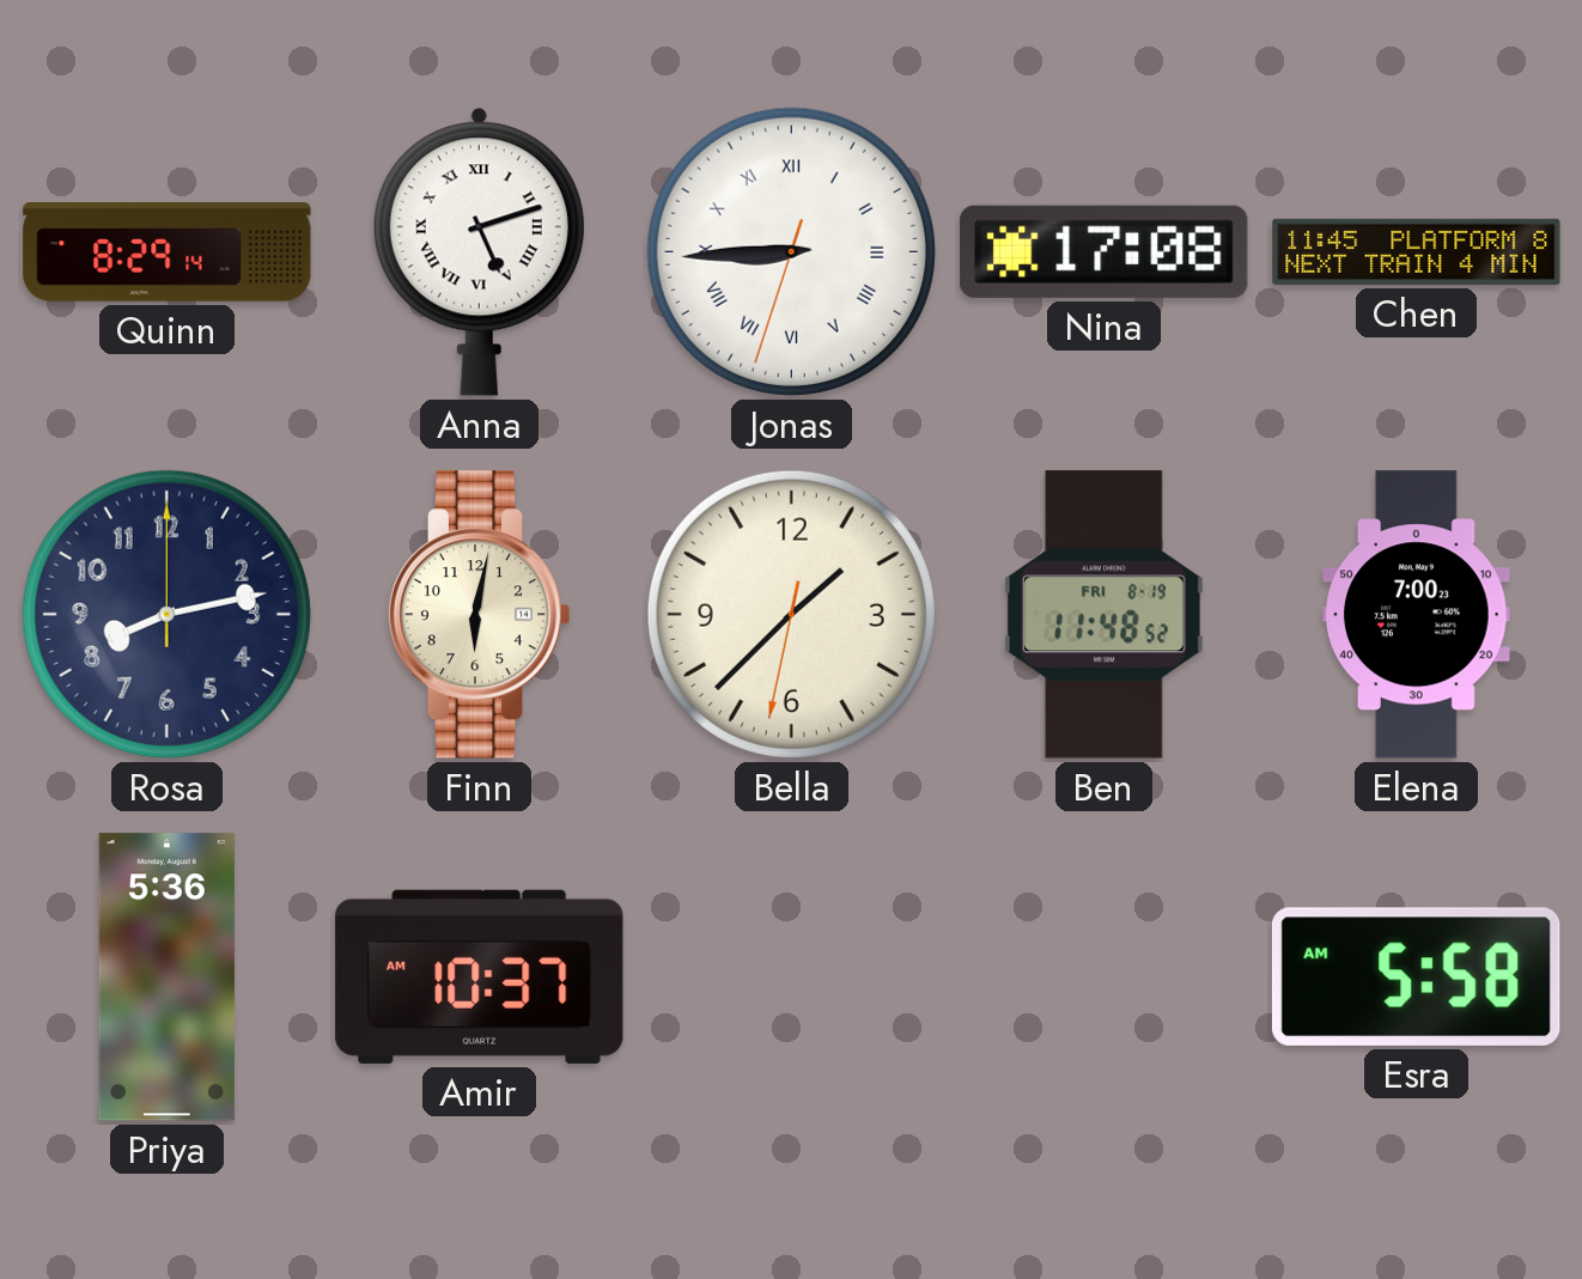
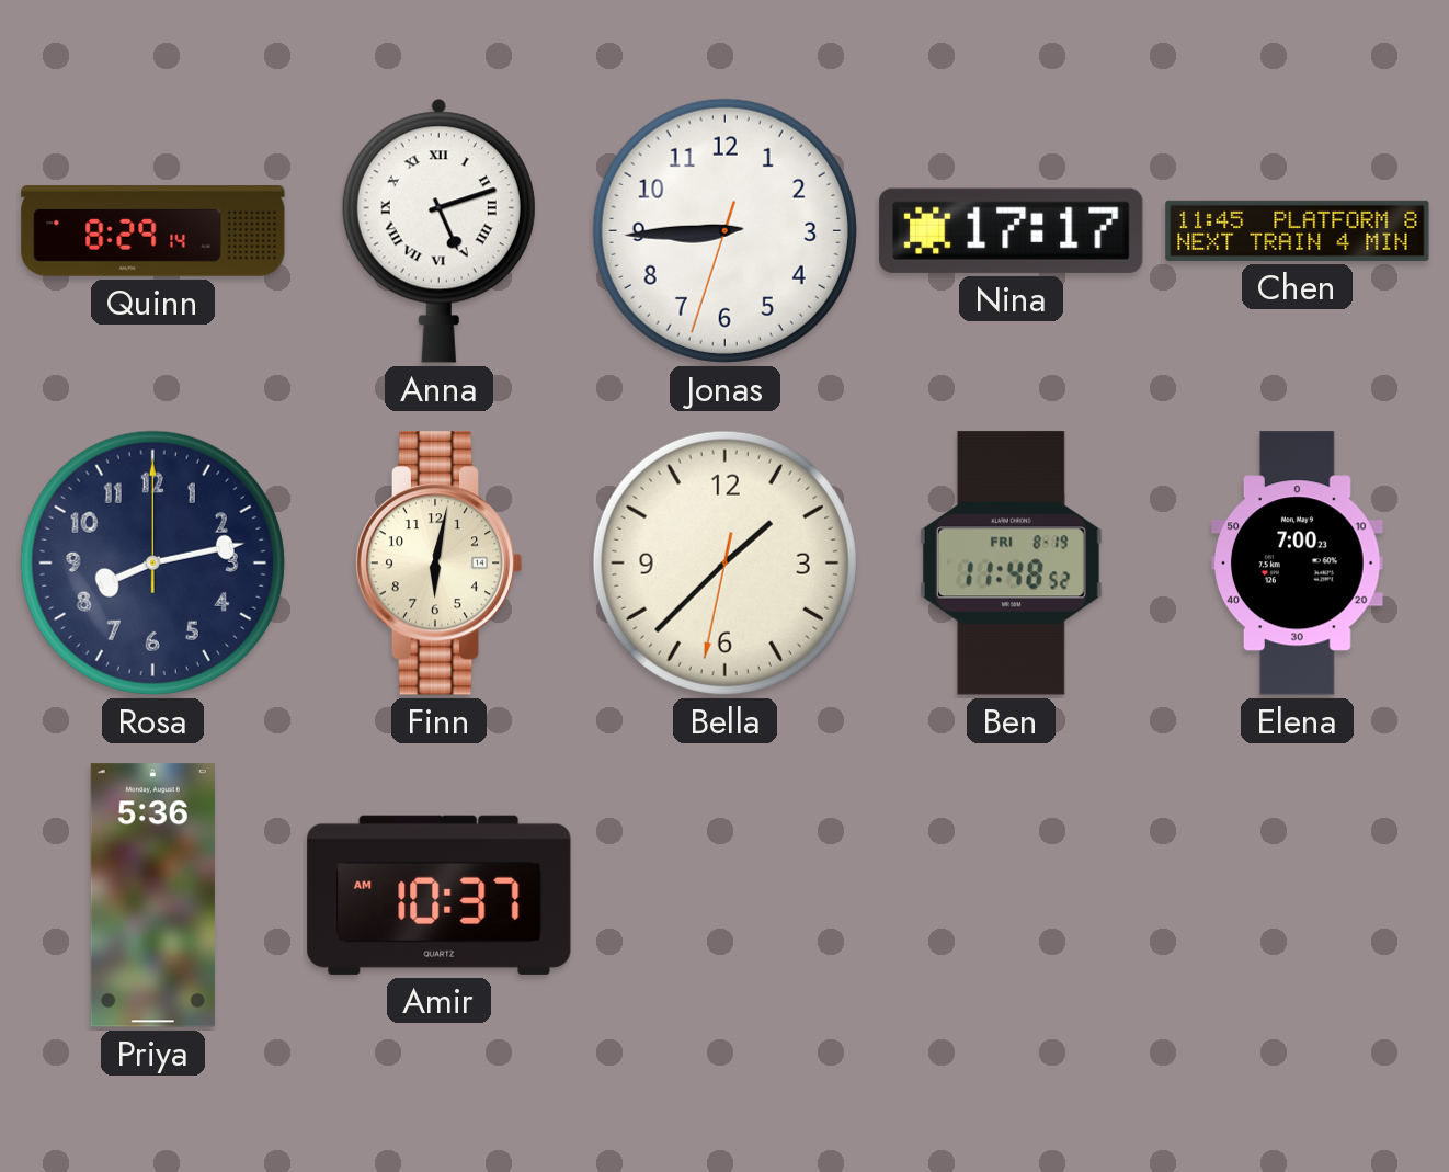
Jonas numerals: Roman -> Arabic (724, 230)
Nina: 17:08 -> 17:17 (1012, 230)
Esra: 5:58 -> none (1416, 976)
